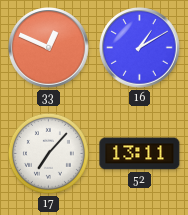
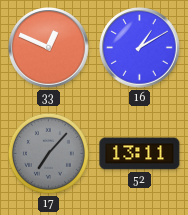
17 dial: white -> grey (48, 153)
